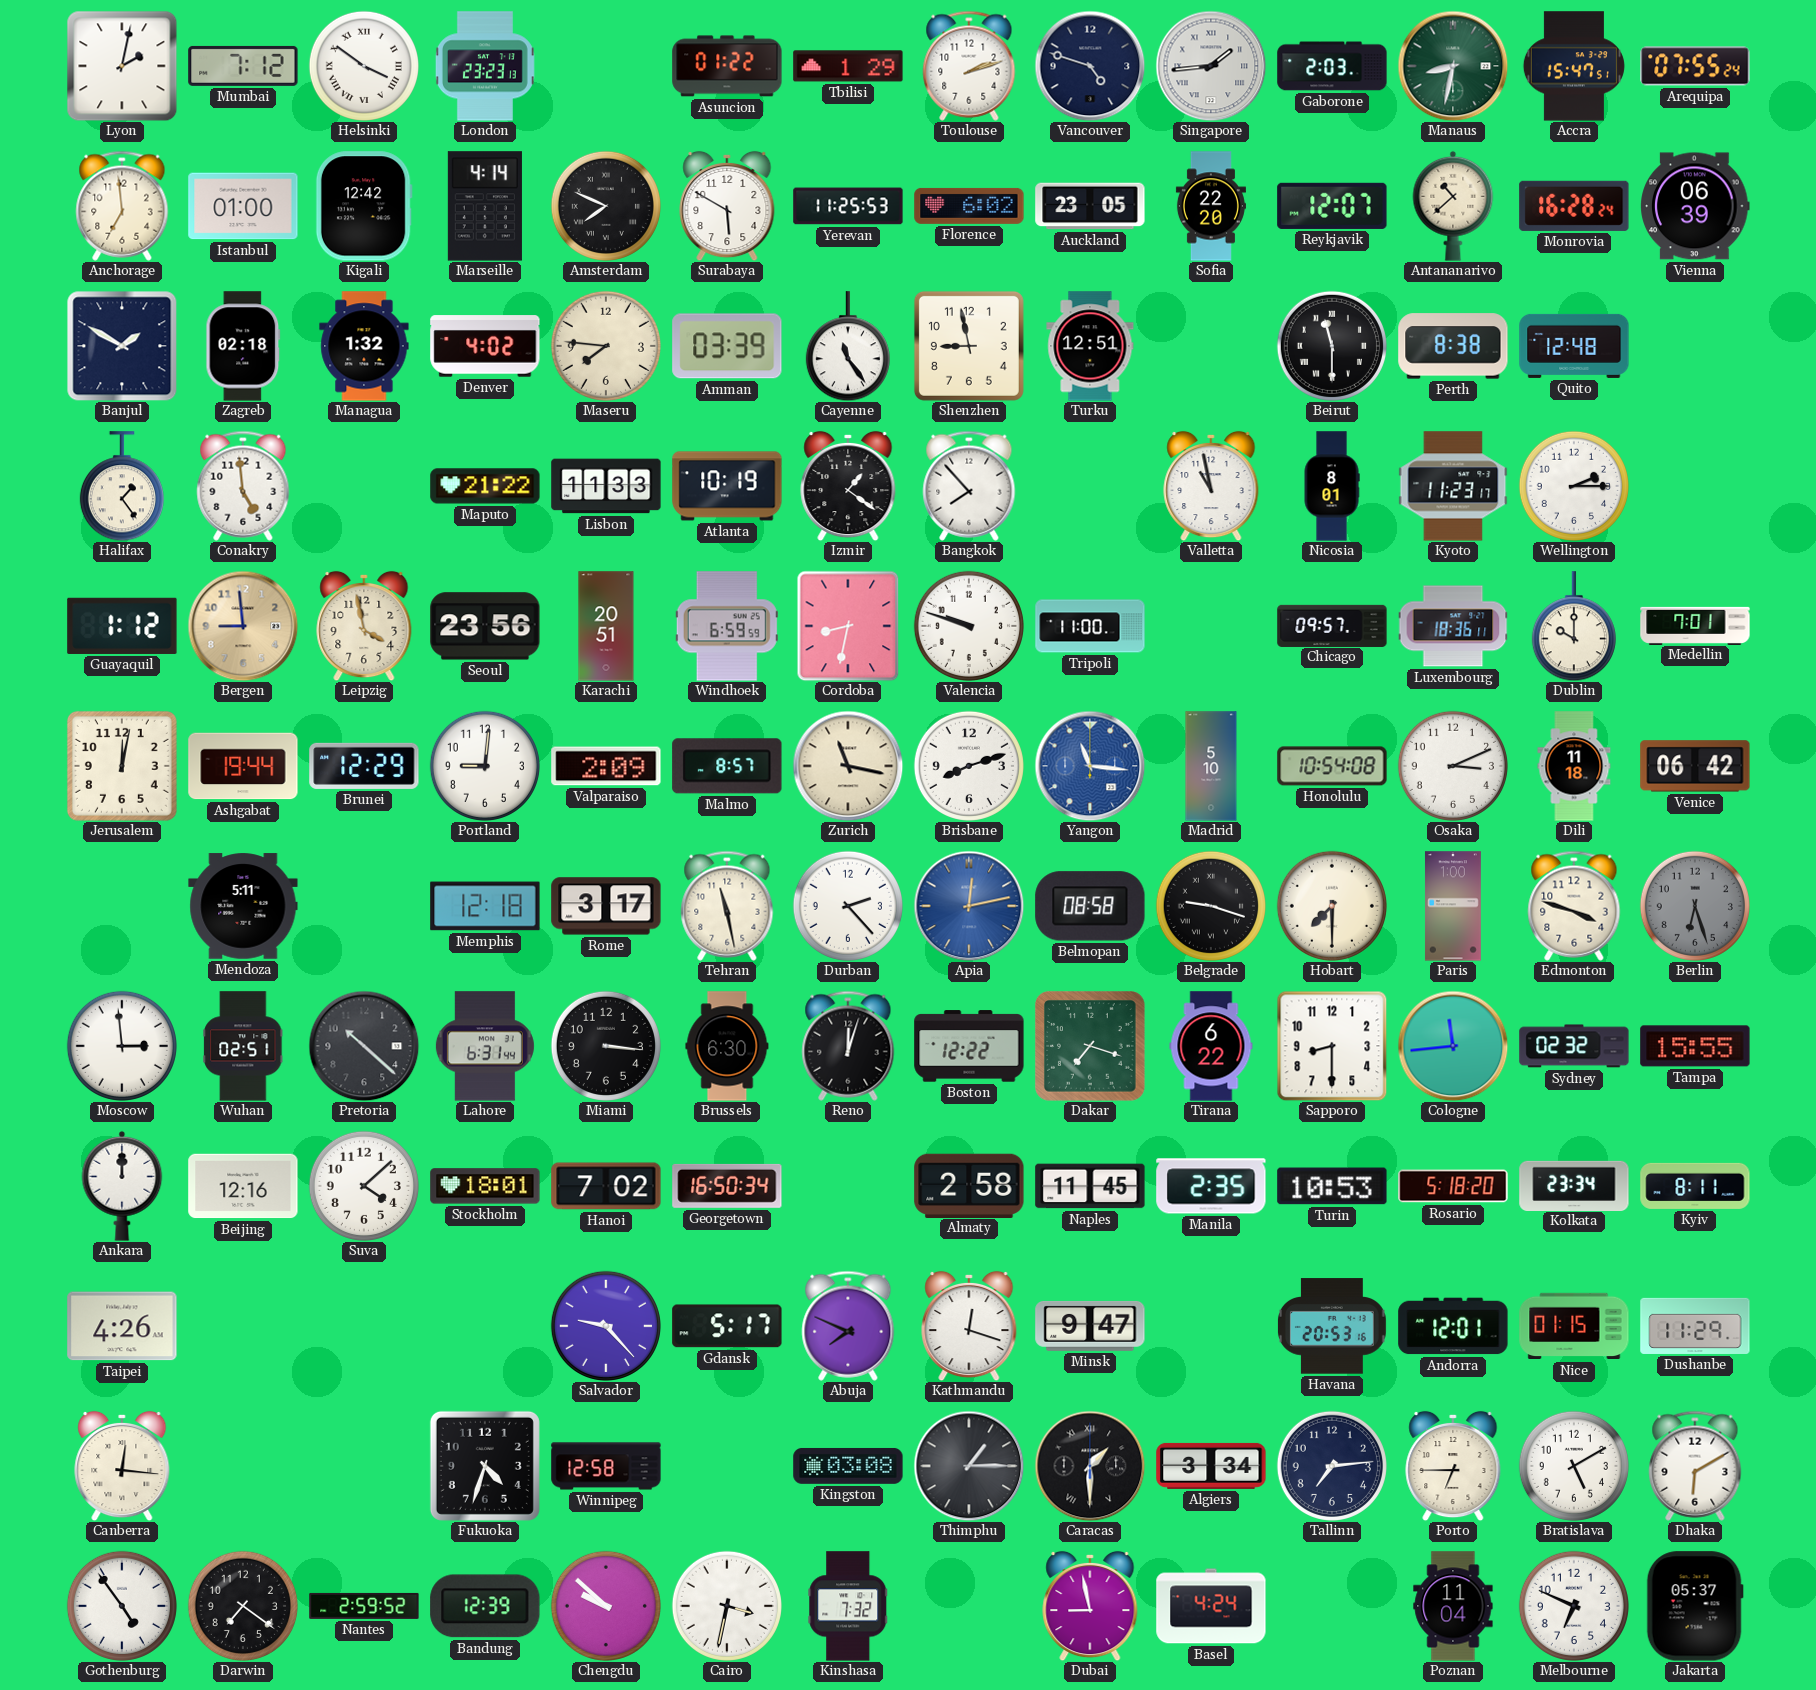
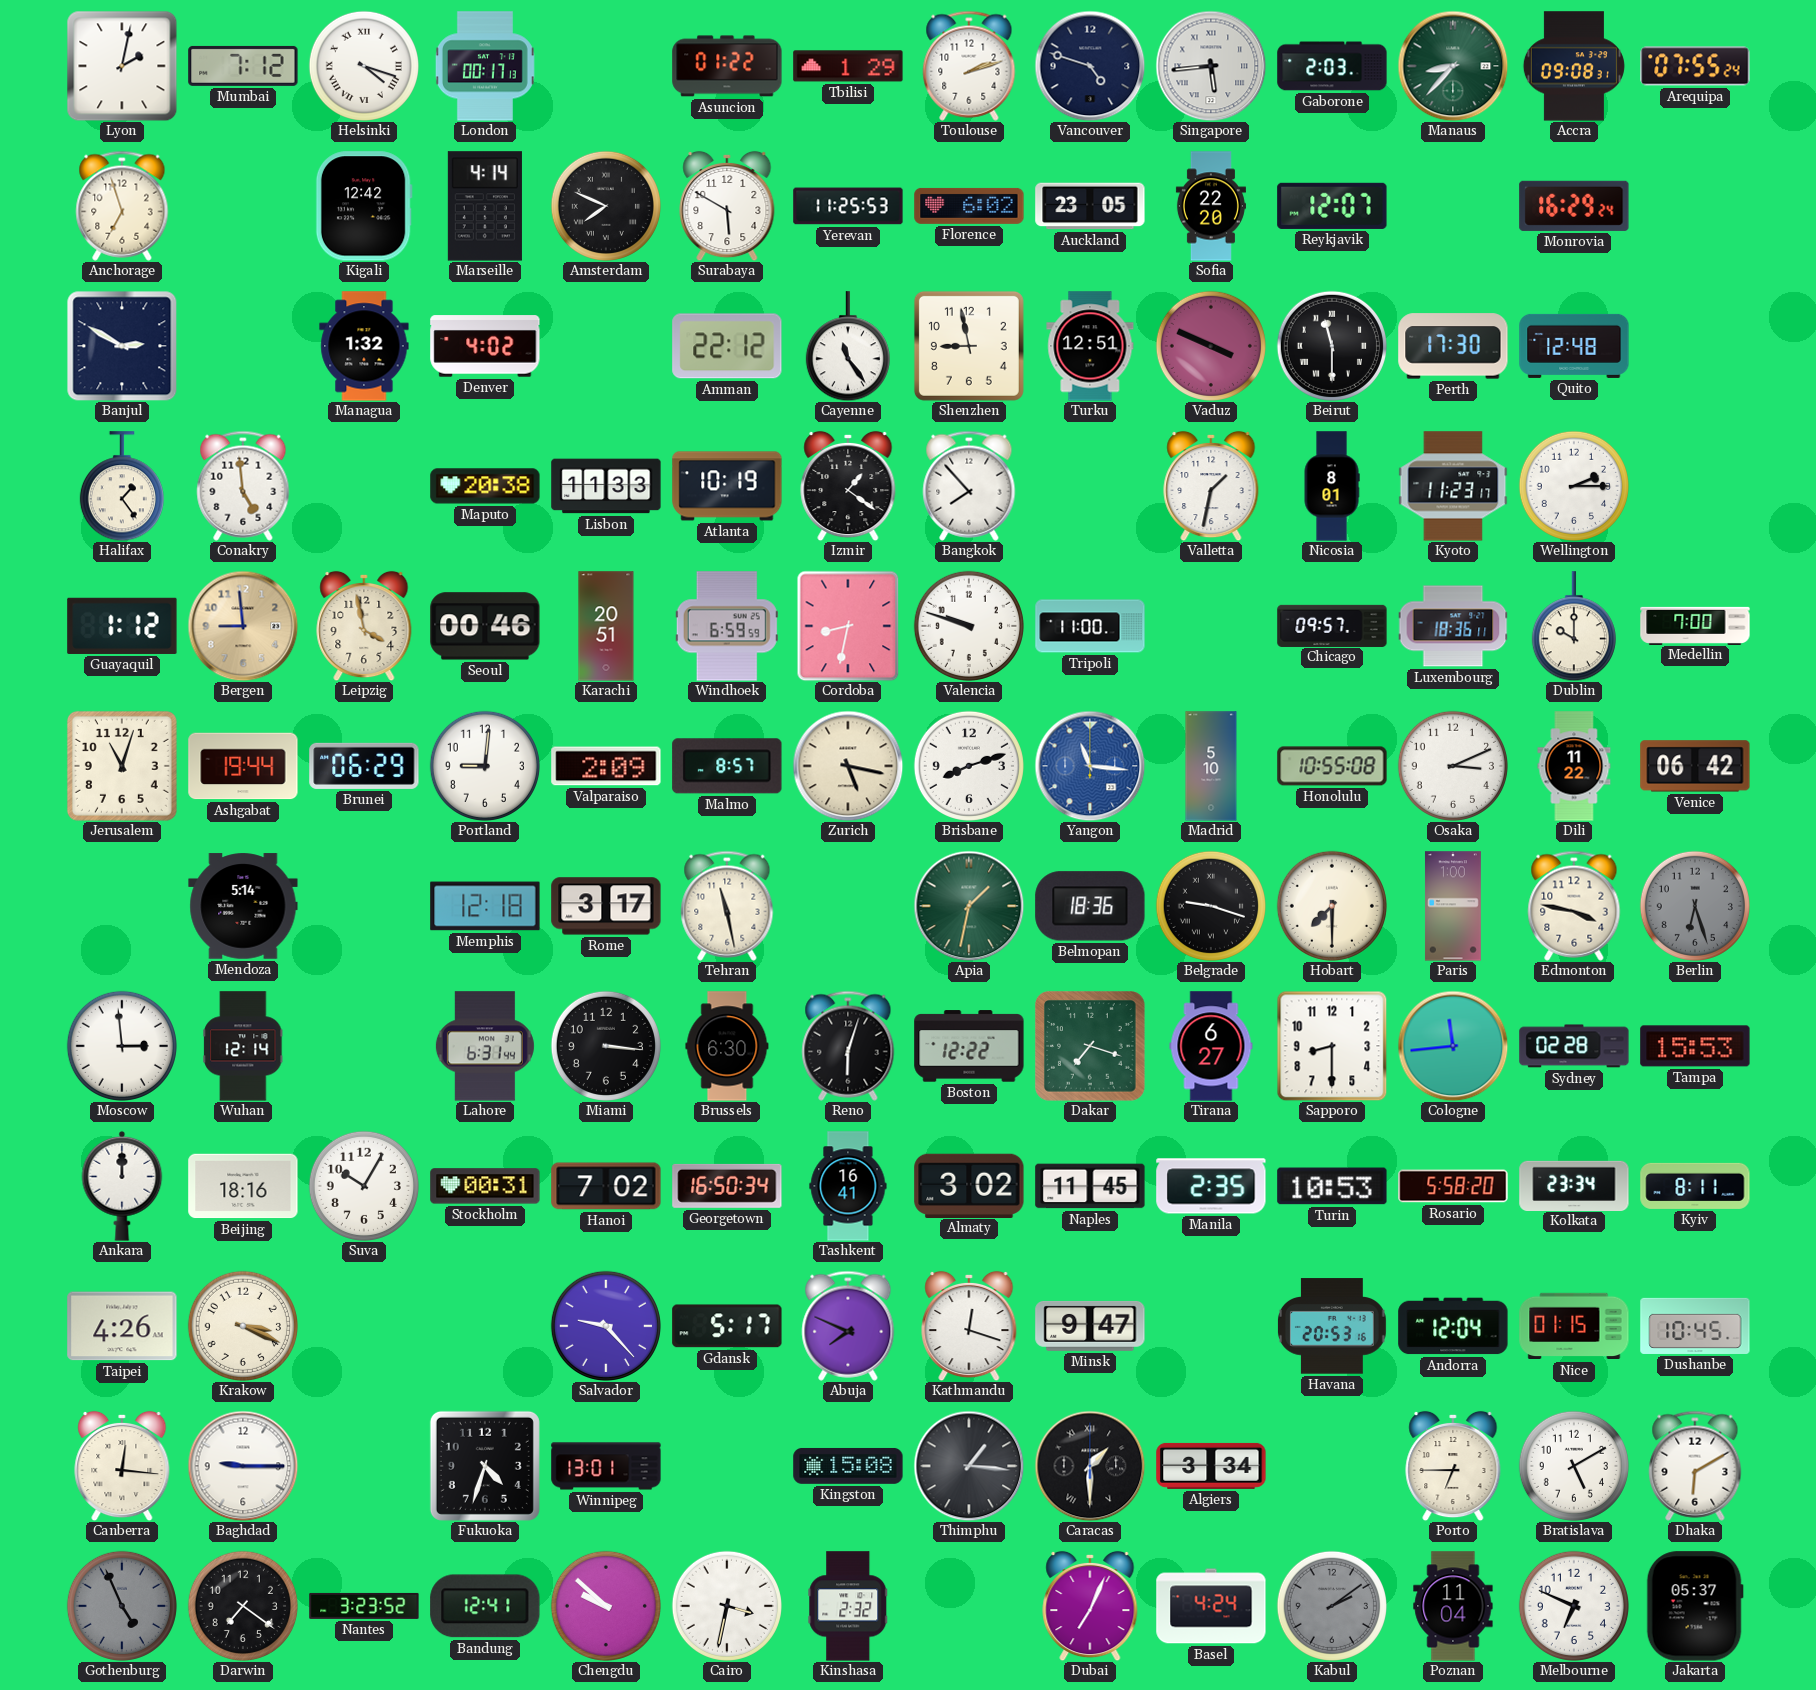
Helsinki: 3:51 -> 4:18 (364, 66)
London: 23:23 -> 00:17 (485, 66)
Singapore: 1:44 -> 5:44 (1211, 66)
Manaus: 8:32 -> 8:37 (1453, 66)
Accra: 15:47 -> 09:08 (1574, 66)
Anchorage: 6:59 -> 6:57 (122, 206)
Istanbul: 01:00 -> none (243, 206)
Antananarivo: 10:38 -> none (1453, 206)
Monrovia: 16:28 -> 16:29 (1574, 206)
Vienna: 06:39 -> none (1695, 206)
Banjul: 1:50 -> 2:50 (122, 346)
Zagreb: 02:18 -> none (243, 346)
Maseru: 7:46 -> none (606, 346)
Amman: 03:39 -> 22:12 (727, 346)
Vaduz: none -> 3:49 (1211, 346)
Perth: 8:38 -> 17:30 (1453, 346)
Maputo: 21:22 -> 20:38 (485, 486)
Valletta: 10:58 -> 1:32 (1211, 486)
Seoul: 23:56 -> 00:46 (485, 626)
Medellin: 7:01 -> 7:00 (1695, 625)
Jerusalem: 12:02 -> 11:03 (122, 766)
Brunei: 12:29 -> 06:29 (364, 766)
Zurich: 11:17 -> 5:17 (848, 766)
Honolulu: 10:54 -> 10:55 (1332, 766)
Dili: 11:18 -> 11:22 (1574, 766)
Mendoza: 5:11 -> 5:14 (243, 906)
Durban: 2:23 -> none (848, 906)
Apia: 12:13 -> 1:32 (969, 906)
Apia dial: blue -> green (969, 906)
Belmopan: 08:58 -> 18:36 (1090, 906)
Edmonton: 3:48 -> 3:47 (1574, 906)
Wuhan: 02:51 -> 12:14 (244, 1046)
Pretoria: 10:22 -> none (364, 1046)
Reno: 12:03 -> 6:03 (848, 1046)
Tirana: 6:22 -> 6:27 (1211, 1046)
Sydney: 02:32 -> 02:28 (1574, 1046)
Tampa: 15:55 -> 15:53 (1695, 1046)
Beijing: 12:16 -> 18:16 (243, 1186)
Suva: 4:08 -> 10:05 (364, 1186)
Stockholm: 18:01 -> 00:31 (485, 1186)
Tashkent: none -> 16:41 (848, 1186)
Almaty: 2:58 -> 3:02 (969, 1185)
Rosario: 5:18 -> 5:58 (1453, 1186)
Krakow: none -> 3:19 (243, 1326)
Andorra: 12:01 -> 12:04 (1453, 1326)
Dushanbe: 11:29 -> 10:45 (1695, 1326)
Baghdad: none -> 9:15 (243, 1466)
Winnipeg: 12:58 -> 13:01 (606, 1466)
Kingston: 03:08 -> 15:08 (848, 1466)
Thimphu: 1:15 -> 1:16 (969, 1466)
Tallinn: 7:14 -> none (1332, 1466)
Gothenburg: 4:54 -> 4:56 (122, 1606)
Gothenburg dial: white -> grey (122, 1606)
Nantes: 2:59 -> 3:23 (364, 1606)
Bandung: 12:39 -> 12:41 (485, 1606)
Kinshasa: 7:32 -> 2:32 (848, 1606)
Dubai: 8:58 -> 7:04 (1090, 1606)
Kabul: none -> 2:09 (1332, 1606)
